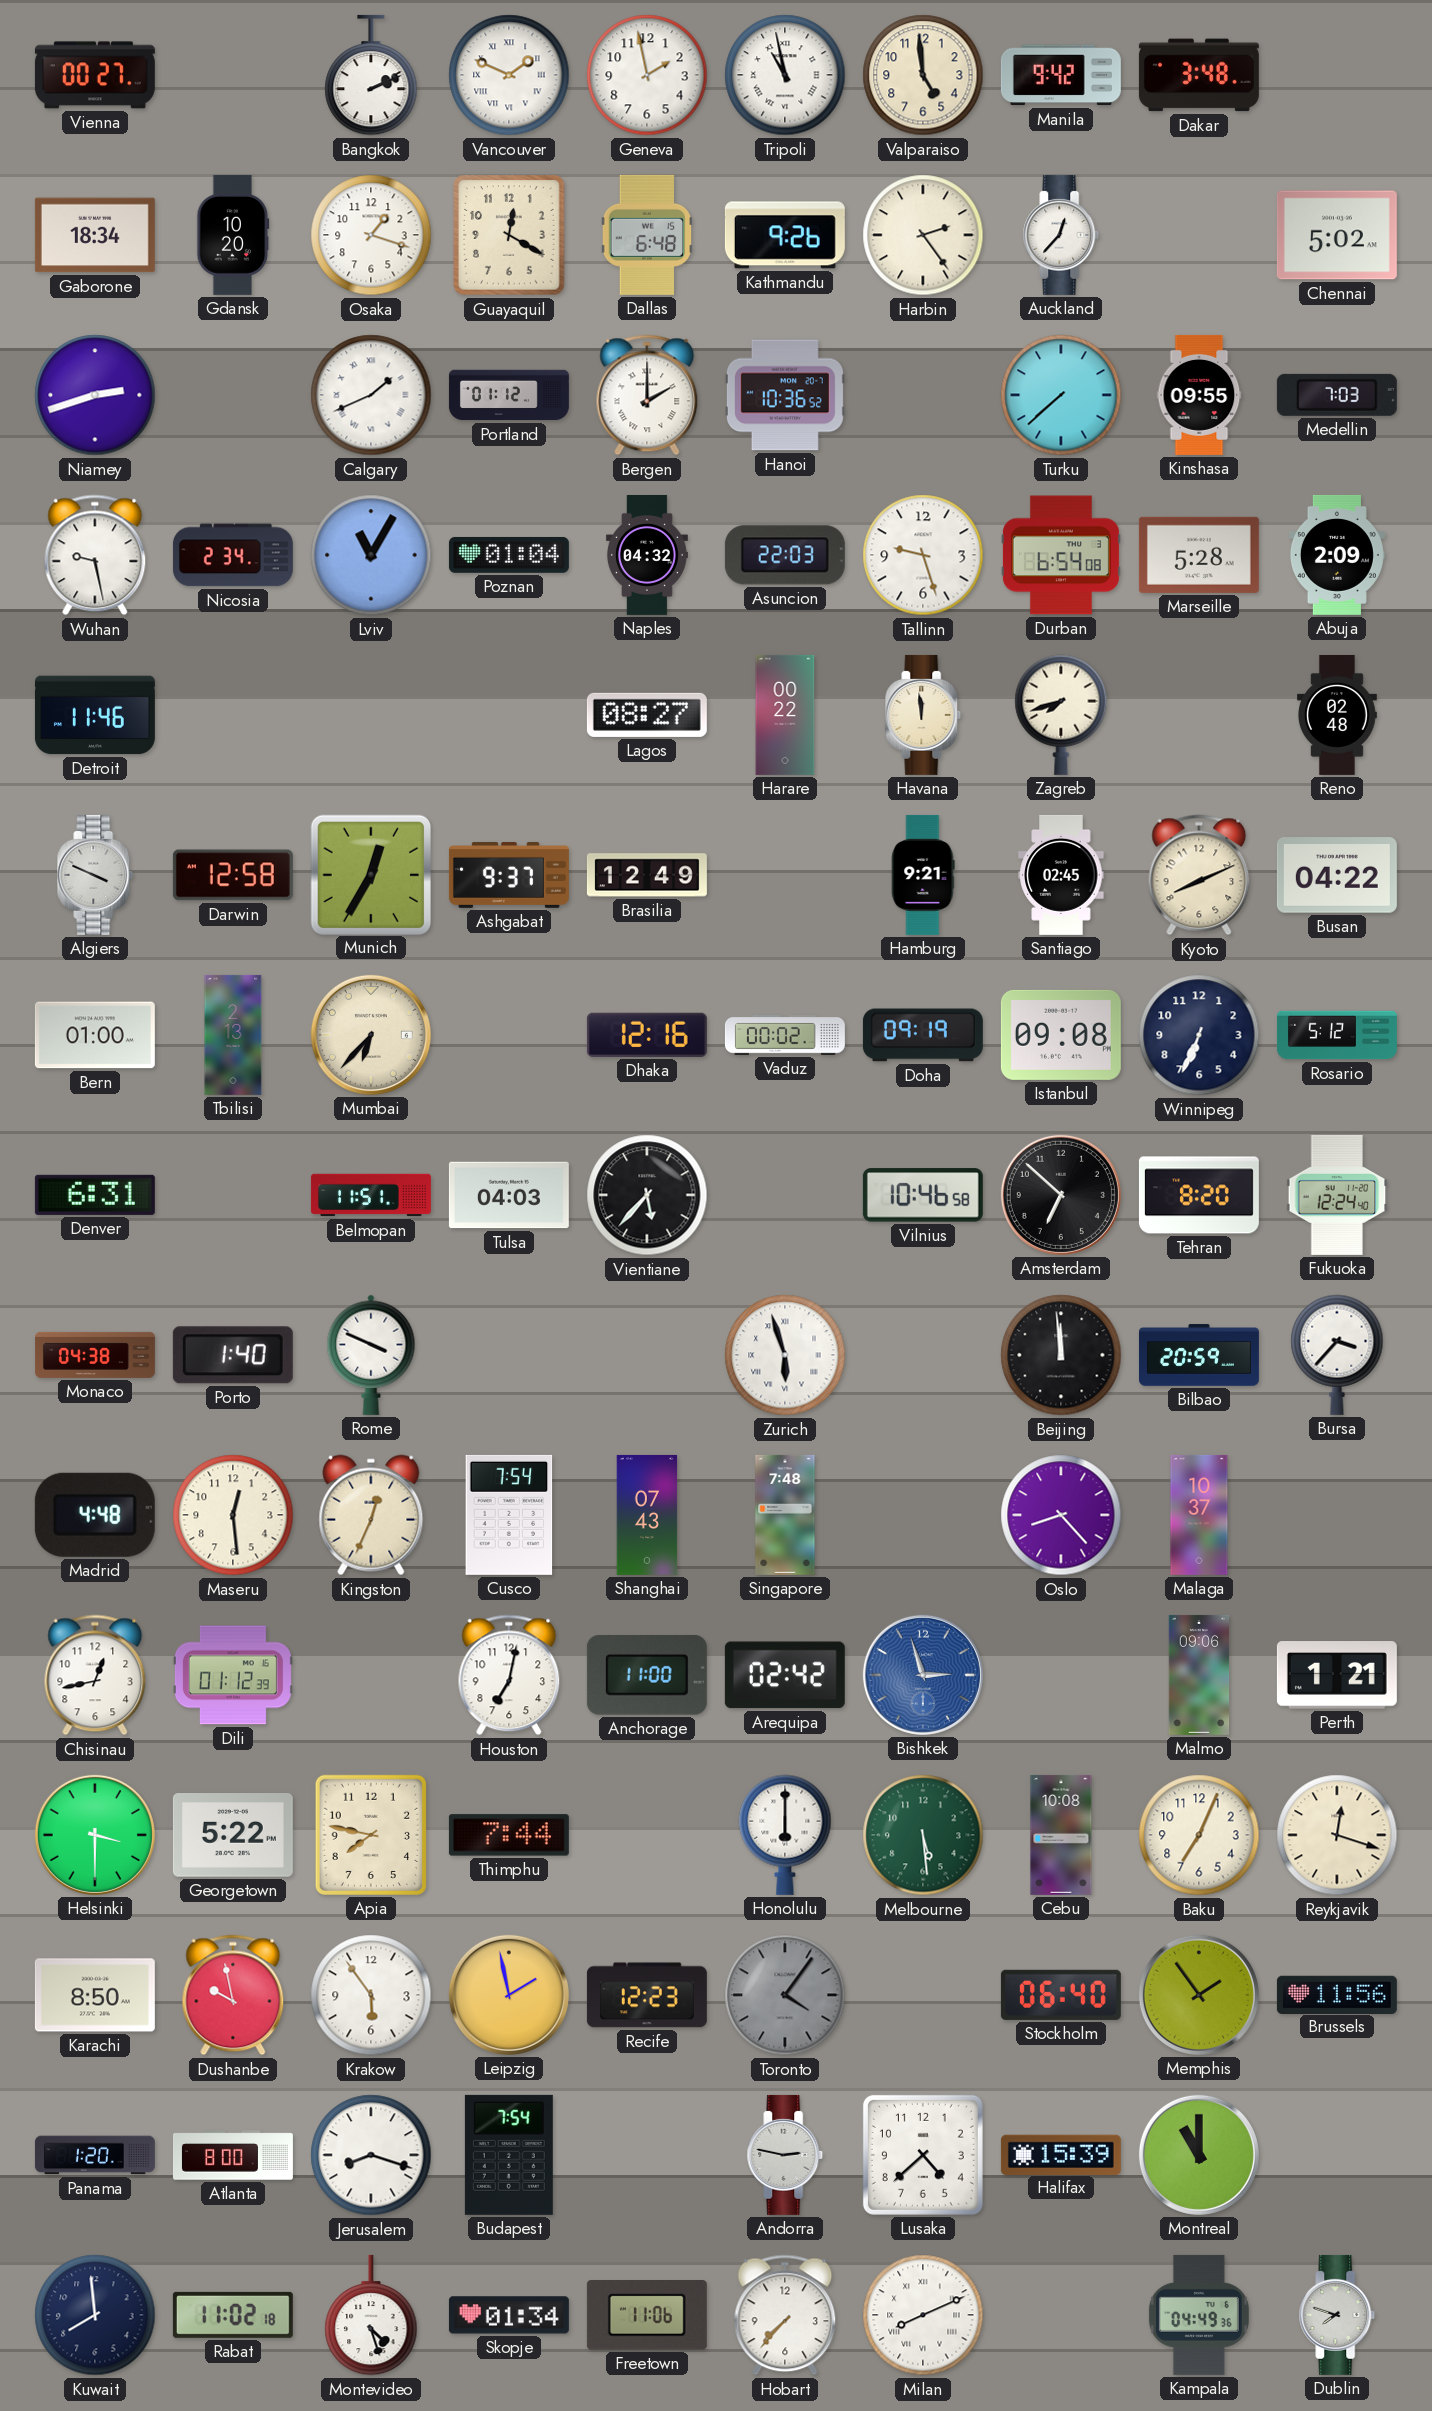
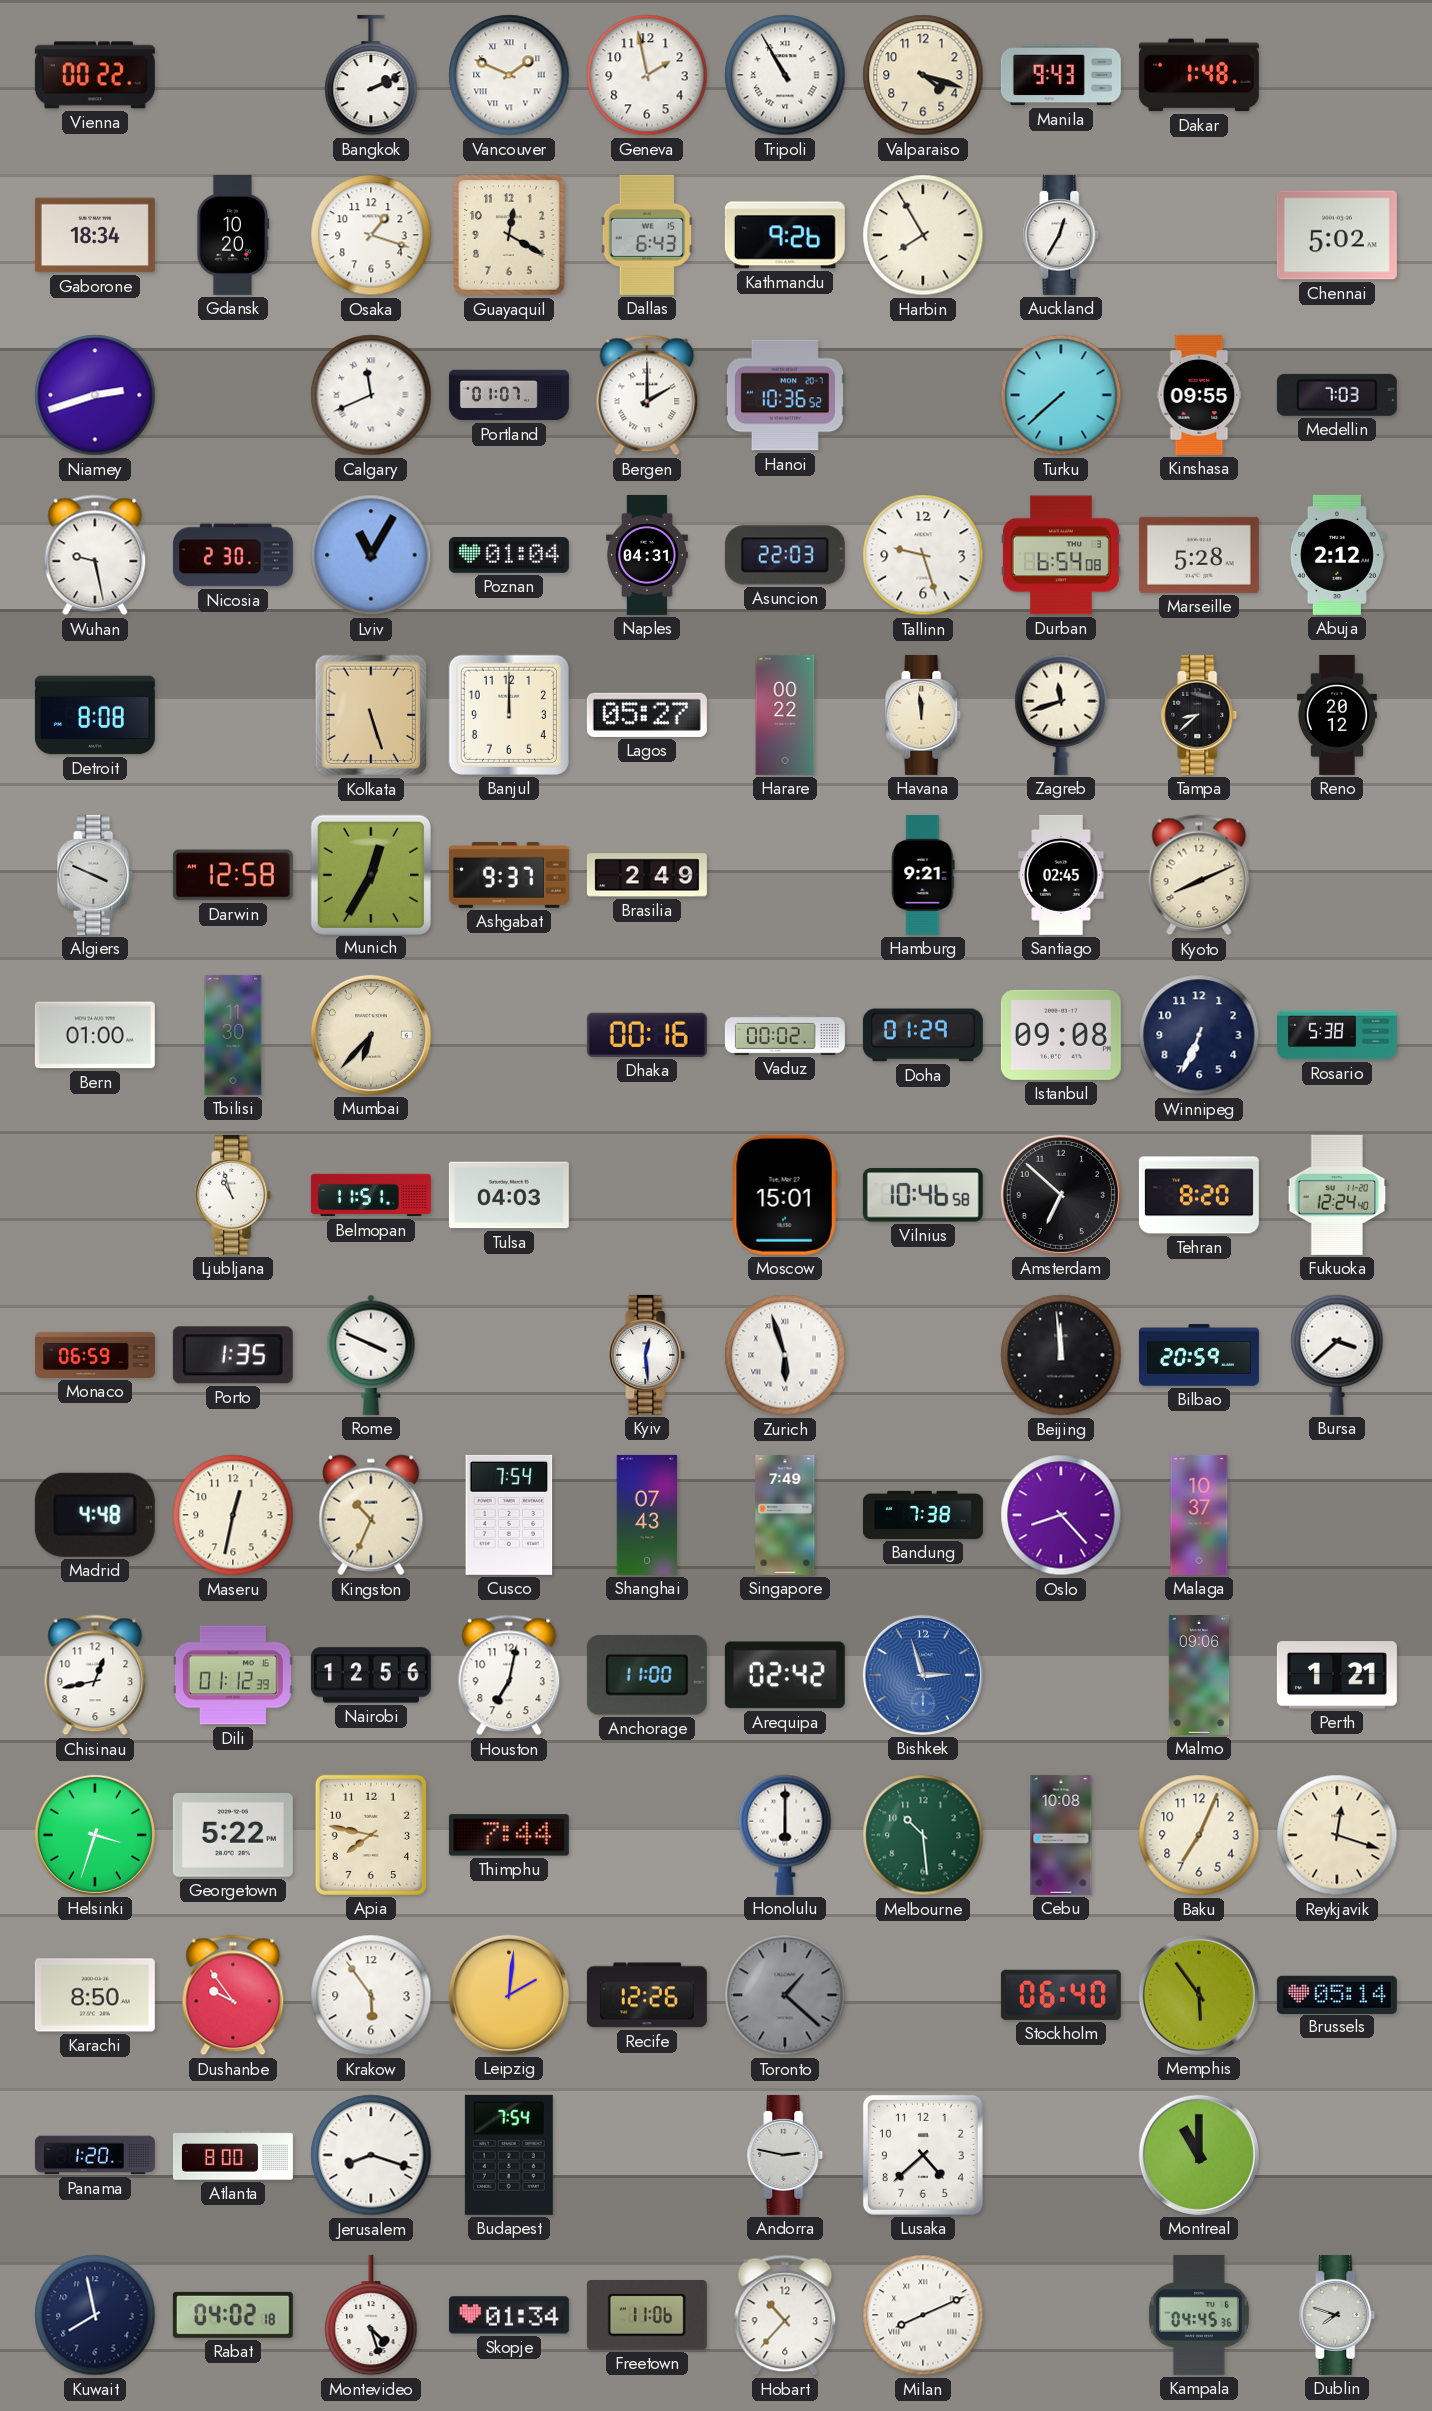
Vienna: 00:27 -> 00:22 (95, 75)
Tripoli: 10:58 -> 10:55 (785, 75)
Valparaiso: 4:59 -> 4:18 (923, 75)
Manila: 9:42 -> 9:43 (1061, 75)
Dakar: 3:48 -> 1:48 (1199, 75)
Dallas: 6:48 -> 6:43 (647, 235)
Harbin: 2:24 -> 7:55 (923, 235)
Auckland: 12:37 -> 12:35 (1061, 235)
Calgary: 1:41 -> 11:41 (371, 395)
Portland: 01:12 -> 01:07 (509, 395)
Nicosia: 2:34 -> 2:30 (233, 555)
Naples: 04:32 -> 04:31 (647, 555)
Abuja: 2:09 -> 2:12 (1337, 555)
Detroit: 11:46 -> 8:08 (95, 715)
Kolkata: none -> 5:27 (371, 715)
Banjul: none -> 12:00 (509, 715)
Lagos: 08:27 -> 05:27 (647, 715)
Zagreb: 7:42 -> 11:42 (1061, 715)
Tampa: none -> 8:38 (1199, 715)
Reno: 02:48 -> 20:12 (1337, 715)
Brasilia: 12:49 -> 2:49 (647, 875)
Busan: 04:22 -> none (1337, 875)
Tbilisi: 2:13 -> 11:30 (233, 1035)
Dhaka: 12:16 -> 00:16 (647, 1035)
Doha: 09:19 -> 01:29 (923, 1035)
Rosario: 5:12 -> 5:38 (1337, 1035)
Denver: 6:31 -> none (95, 1195)
Ljubljana: none -> 10:57 (233, 1195)
Vientiane: 5:37 -> none (647, 1195)
Moscow: none -> 15:01 (785, 1195)
Monaco: 04:38 -> 06:59 (95, 1355)
Porto: 1:40 -> 1:35 (233, 1355)
Kyiv: none -> 12:29 (647, 1355)
Bursa: 3:37 -> 3:38 (1337, 1355)
Maseru: 12:29 -> 12:32 (233, 1515)
Kingston: 12:34 -> 10:34 (371, 1515)
Singapore: 7:48 -> 7:49 (785, 1515)
Bandung: none -> 7:38 (923, 1515)
Nairobi: none -> 12:56 (371, 1675)
Helsinki: 3:30 -> 3:33 (95, 1835)
Melbourne: 5:29 -> 10:29 (923, 1835)
Dushanbe: 9:58 -> 9:54 (233, 1995)
Leipzig: 1:58 -> 2:01 (509, 1995)
Recife: 12:23 -> 12:26 (647, 1995)
Toronto: 4:06 -> 1:22 (785, 1995)
Memphis: 1:54 -> 5:54 (1199, 1995)
Brussels: 11:56 -> 05:14 (1337, 1994)
Halifax: 15:39 -> none (1061, 2154)
Kuwait: 7:59 -> 7:58 (95, 2315)
Rabat: 11:02 -> 04:02 (233, 2315)
Hobart: 7:37 -> 10:37 (785, 2315)
Kampala: 04:49 -> 04:45 (1199, 2315)
